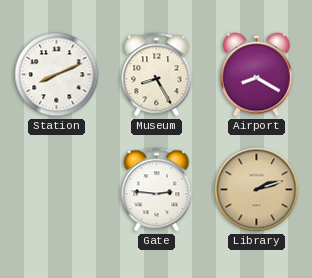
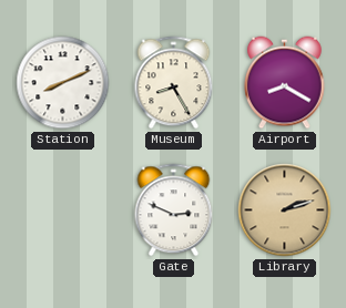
Gate: 2:46 -> 2:49 (174, 211)
